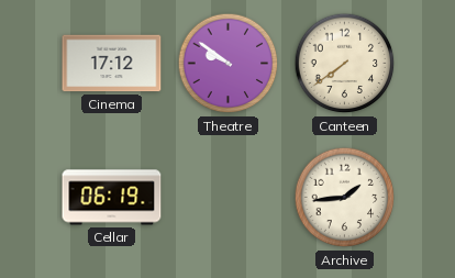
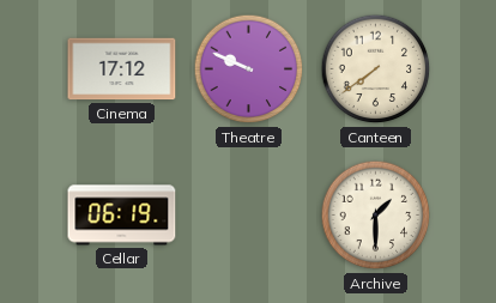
Theatre: 9:51 -> 9:49 (249, 69)
Archive: 1:44 -> 1:30 (376, 216)
